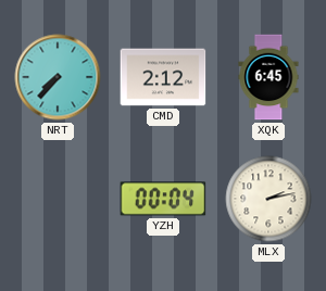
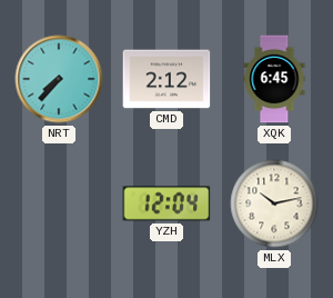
YZH: 00:04 -> 12:04 (167, 203)
MLX: 2:13 -> 10:13 (274, 203)
